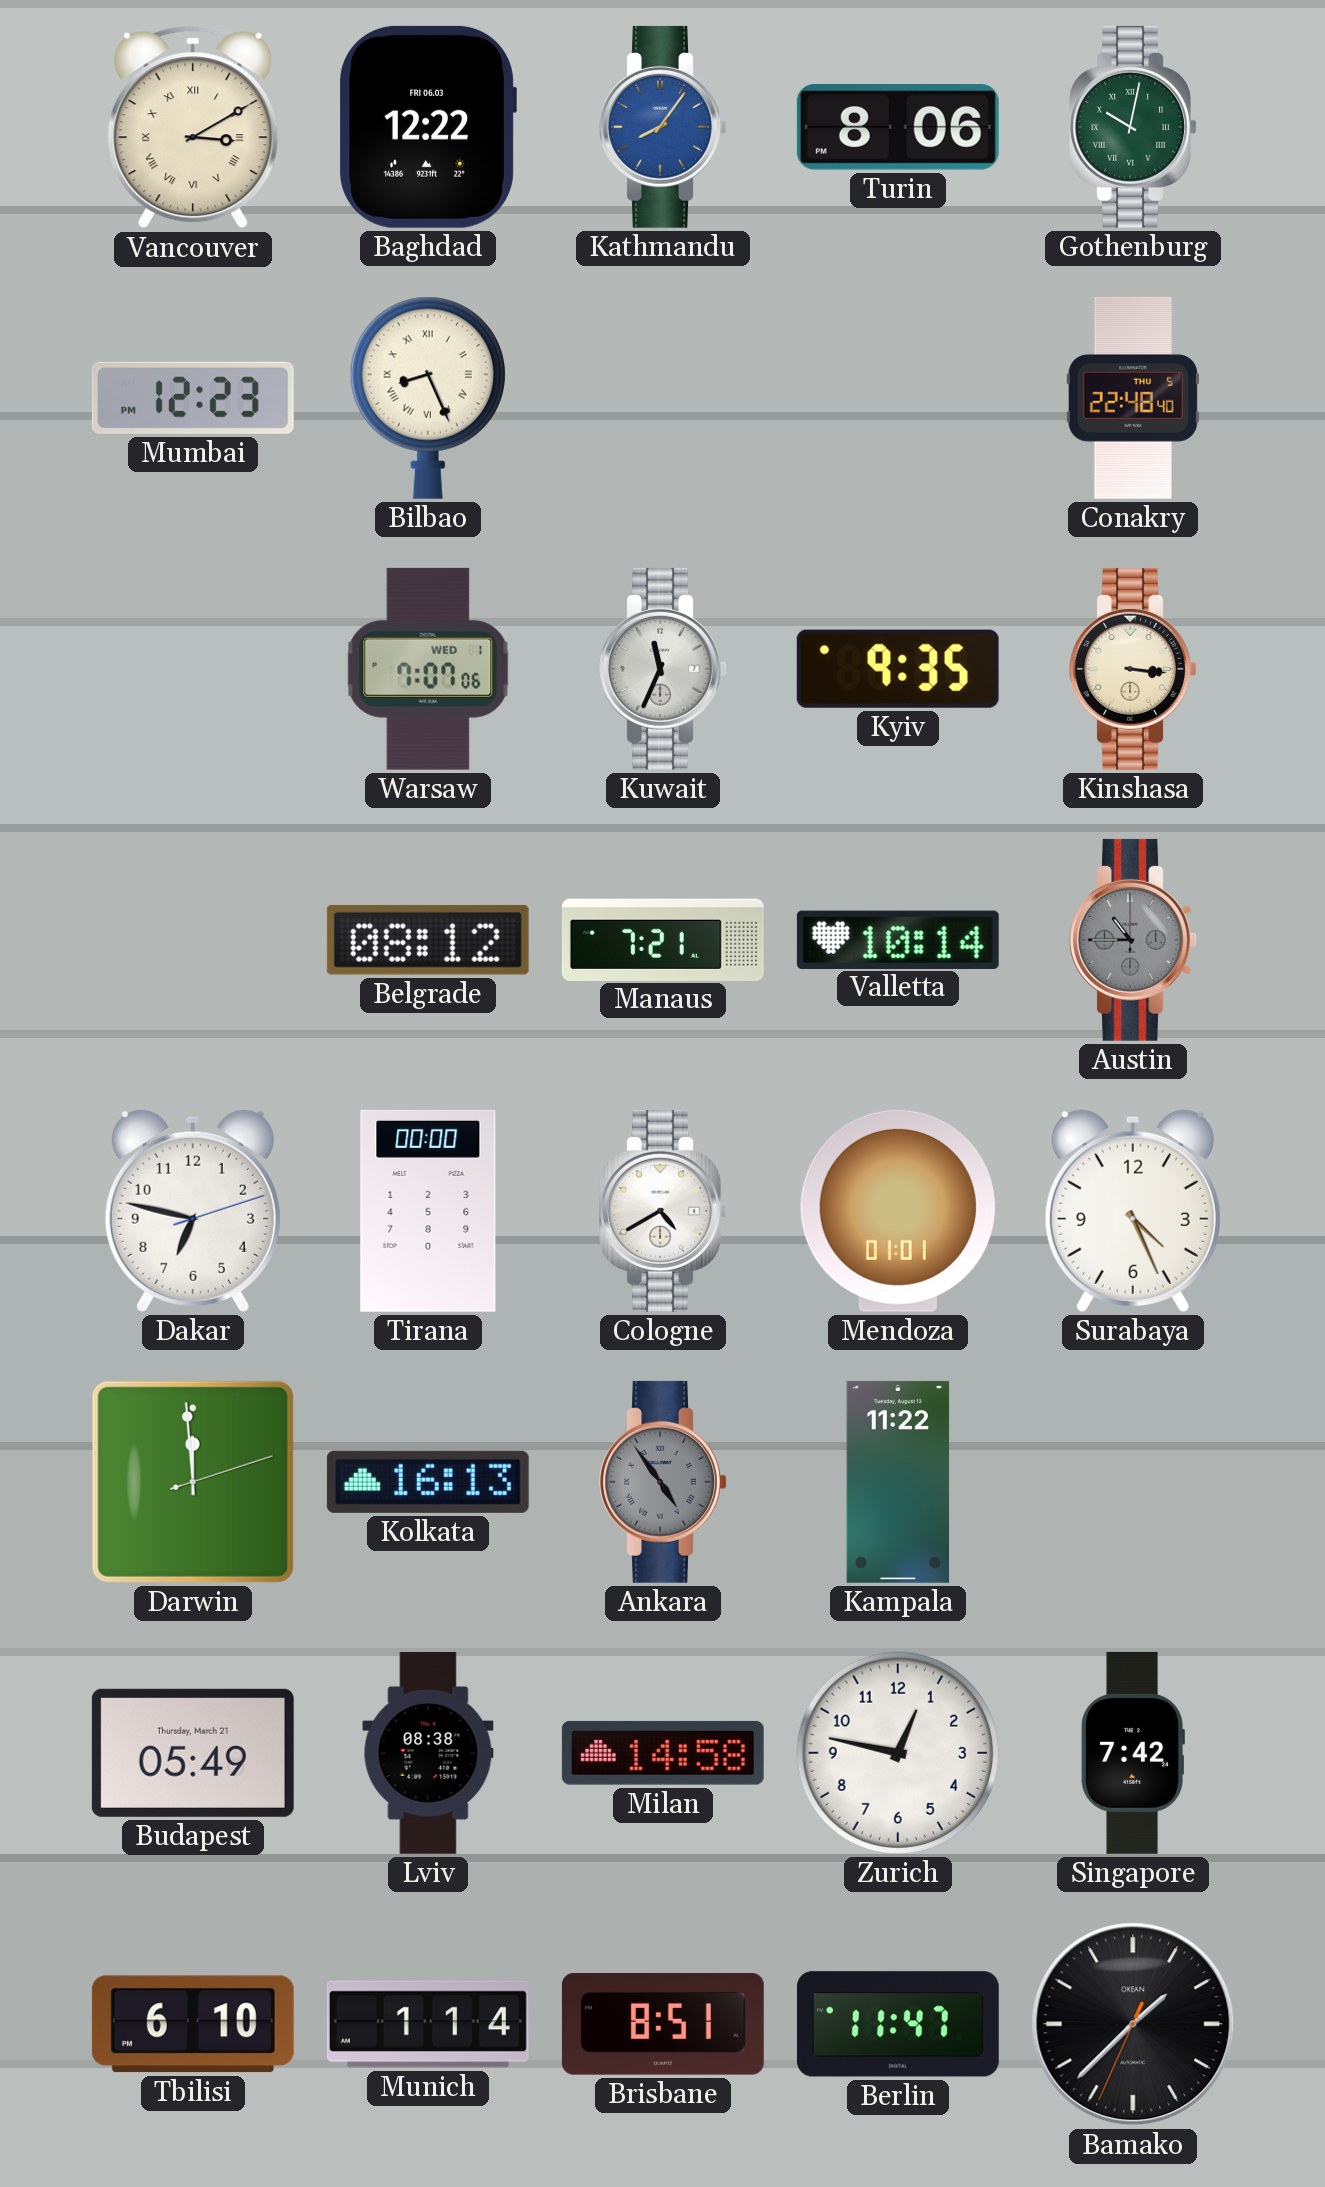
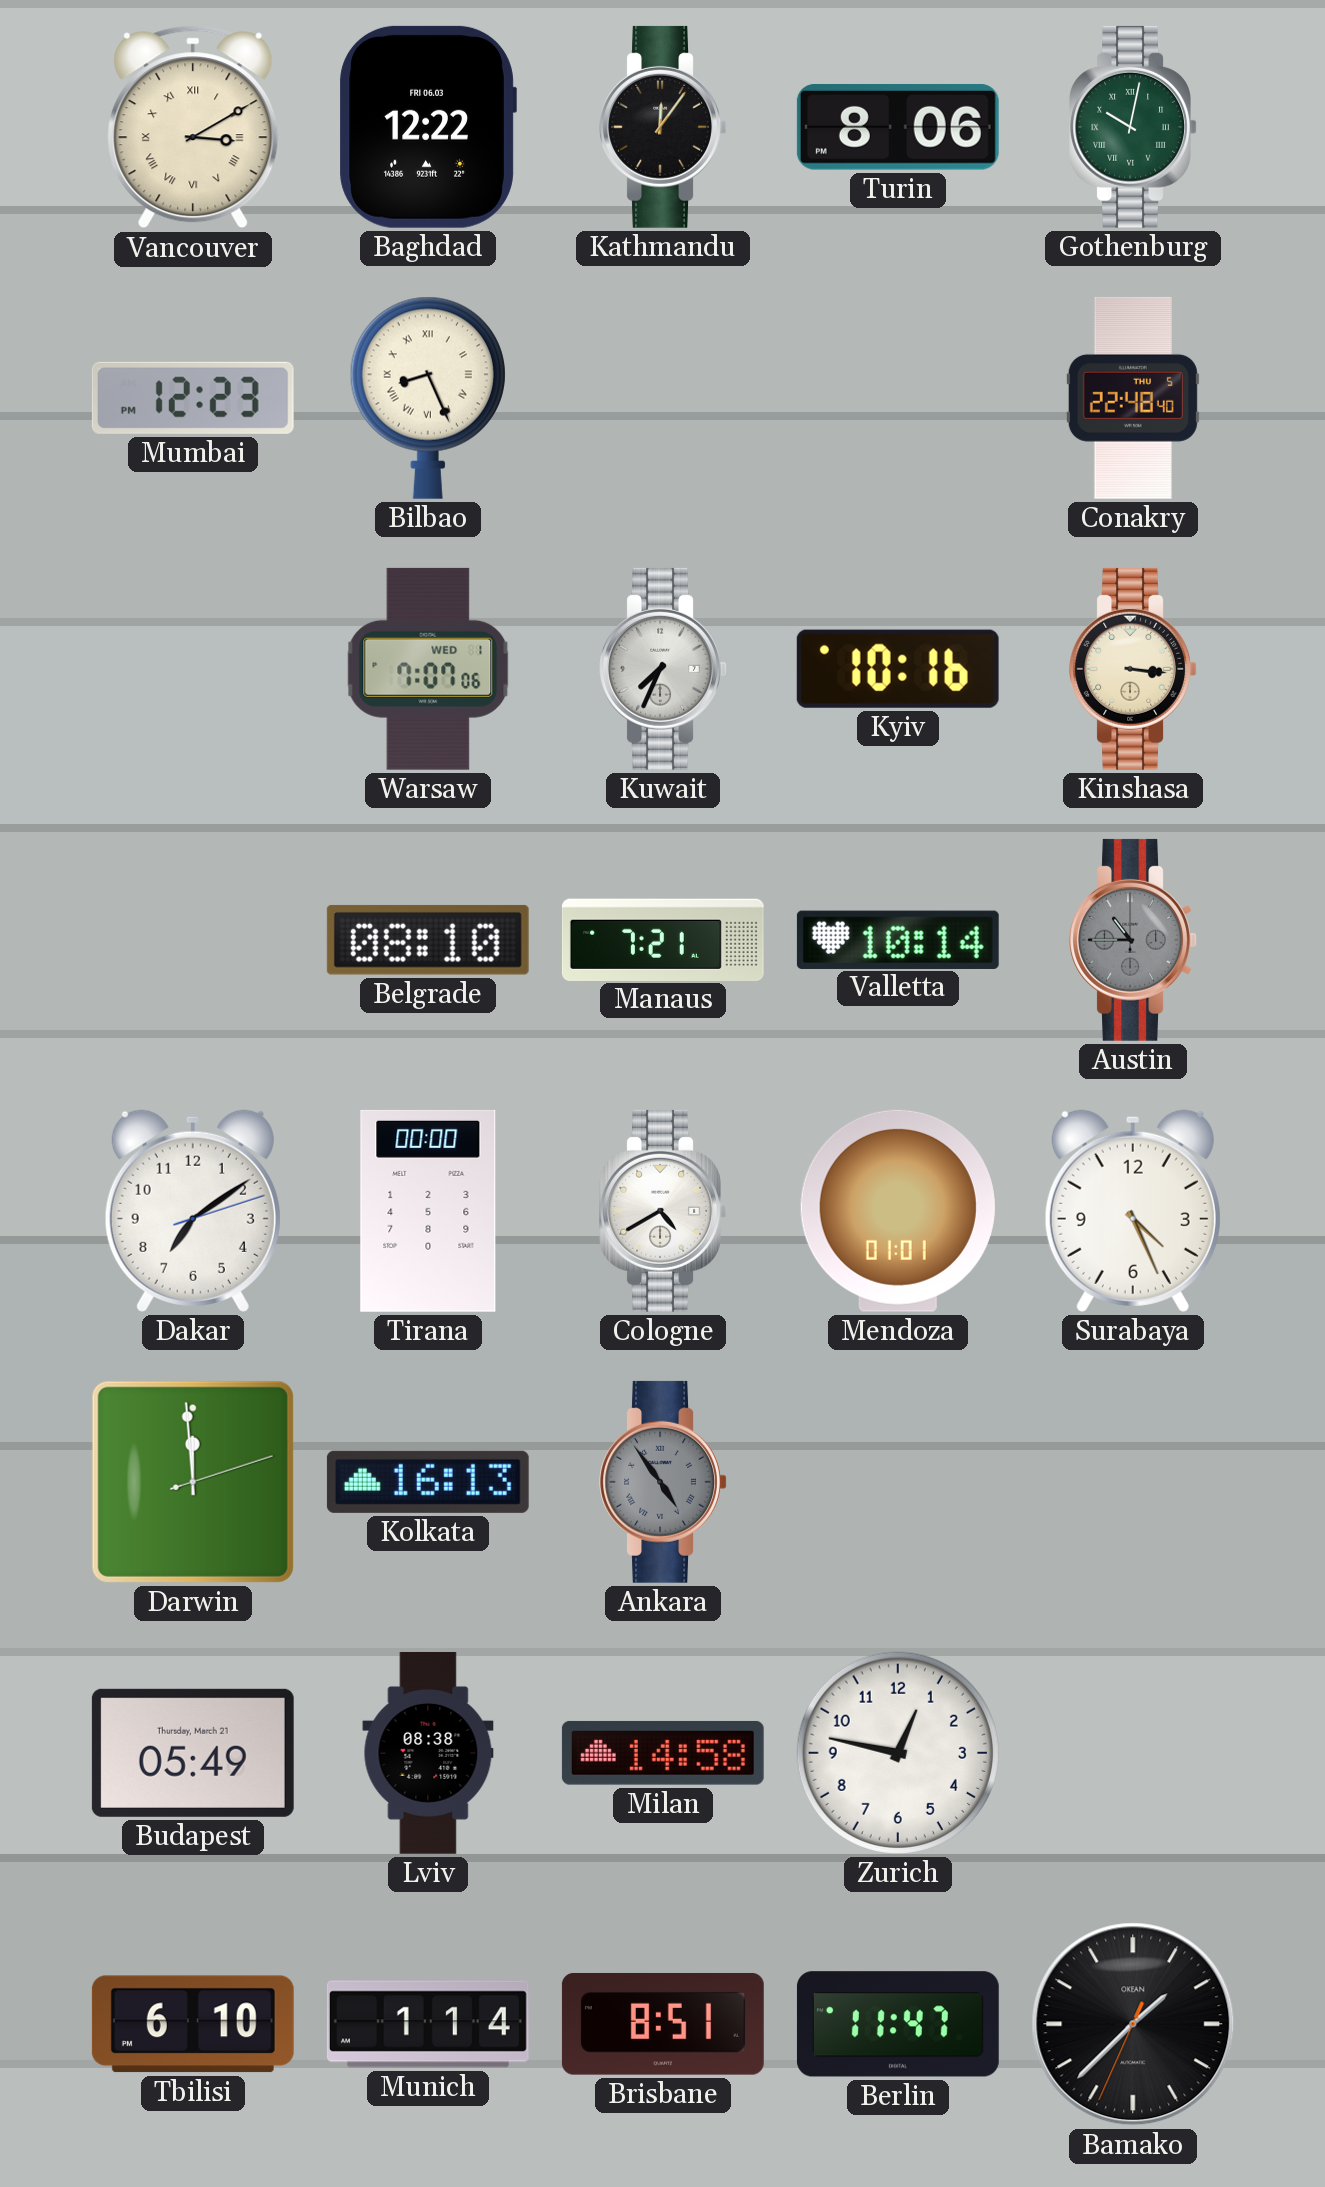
Kathmandu: 8:06 -> 12:06 (663, 127)
Kathmandu dial: blue -> black (663, 127)
Kuwait: 11:34 -> 7:34 (663, 669)
Kyiv: 9:35 -> 10:16 (898, 669)
Belgrade: 08:12 -> 08:10 (428, 940)
Dakar: 6:47 -> 7:09 (193, 1211)
Kampala: 11:22 -> none (898, 1482)
Singapore: 7:42 -> none (1133, 1753)
